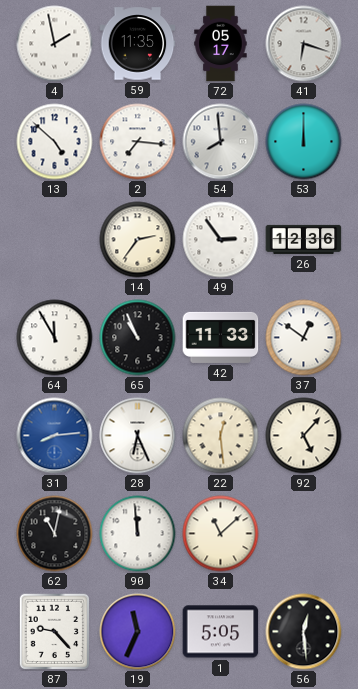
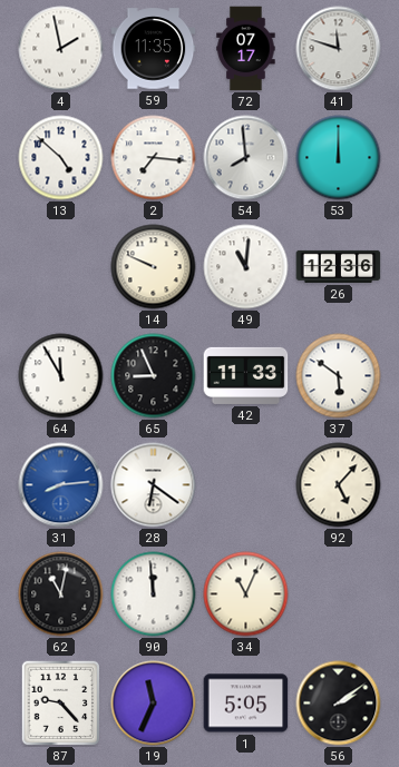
72: 05:17 -> 07:17 (246, 49)
41: 6:18 -> 11:48 (339, 49)
14: 2:36 -> 9:49 (154, 267)
49: 2:54 -> 11:01 (246, 267)
65: 10:56 -> 8:56 (154, 376)
37: 12:51 -> 5:51 (339, 376)
28: 6:26 -> 6:21 (154, 485)
22: 12:29 -> none (221, 436)
34: 11:08 -> 11:04 (246, 594)
56: 12:29 -> 2:09 (339, 704)
